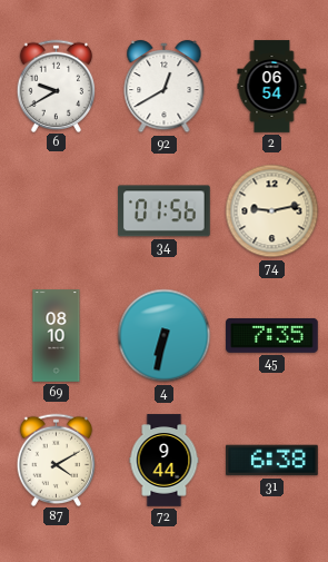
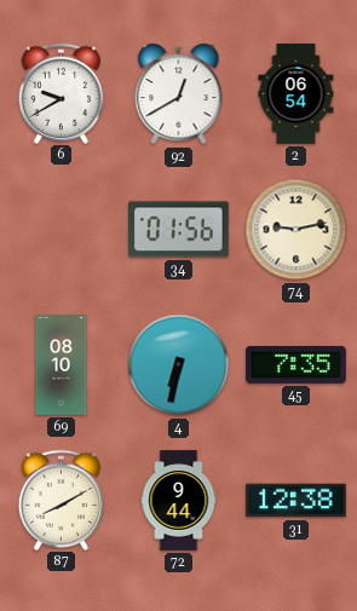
87: 4:10 -> 8:10 (62, 500)
31: 6:38 -> 12:38 (296, 501)
